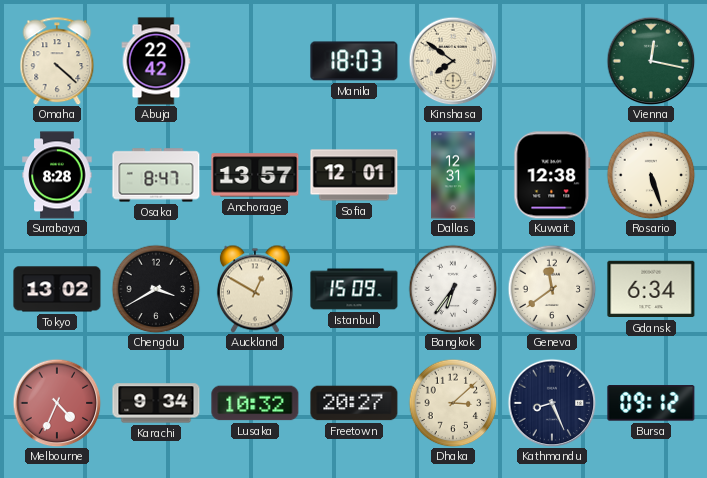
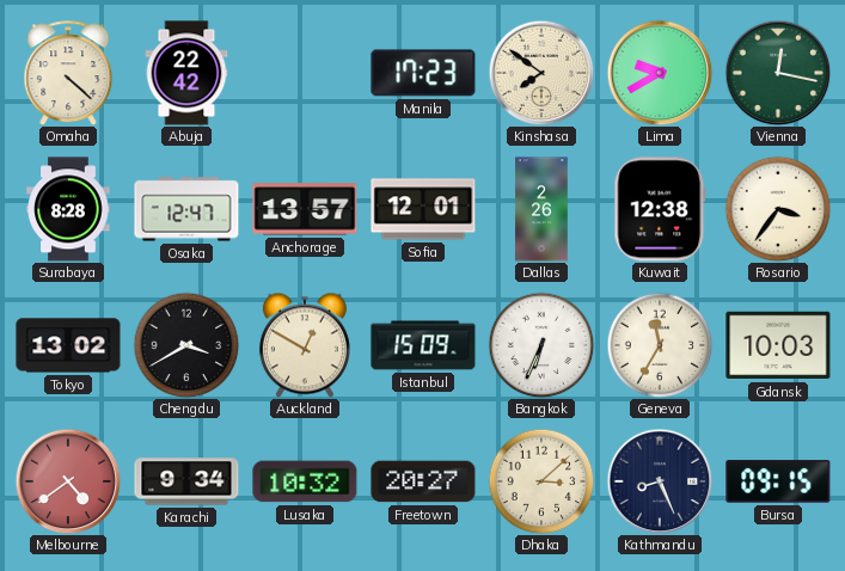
Manila: 18:03 -> 17:23 (423, 73)
Lima: none -> 9:40 (660, 73)
Osaka: 8:47 -> 12:47 (186, 209)
Dallas: 12:31 -> 2:26 (541, 209)
Rosario: 5:27 -> 3:36 (778, 209)
Bangkok: 6:36 -> 6:34 (541, 345)
Geneva: 11:39 -> 11:35 (660, 345)
Gdansk: 6:34 -> 10:03 (778, 345)
Melbourne: 4:34 -> 4:39 (68, 481)
Bursa: 09:12 -> 09:15 (778, 481)
